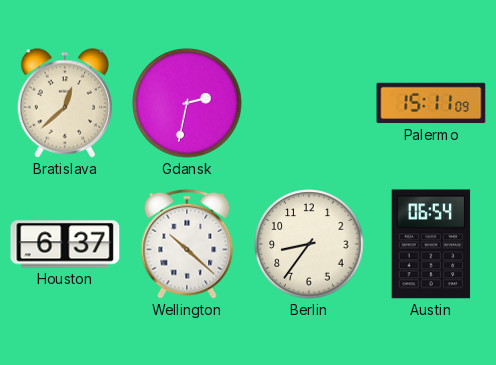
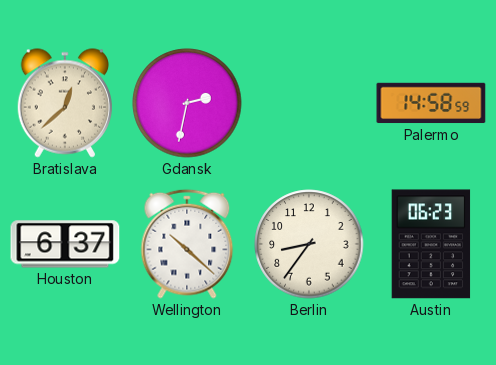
Palermo: 15:11 -> 14:58 (431, 103)
Austin: 06:54 -> 06:23 (431, 244)
